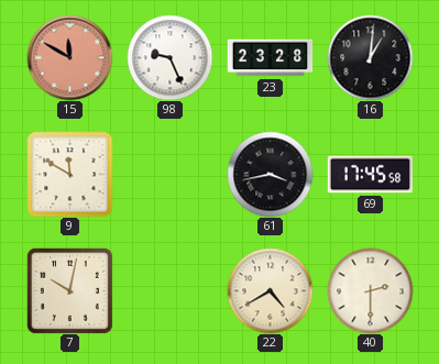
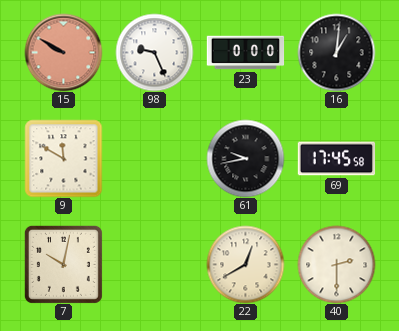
15: 11:50 -> 9:50 (63, 52)
23: 23:28 -> 0:00 (245, 53)
61: 3:43 -> 9:43 (245, 158)
22: 4:40 -> 12:40 (245, 264)
